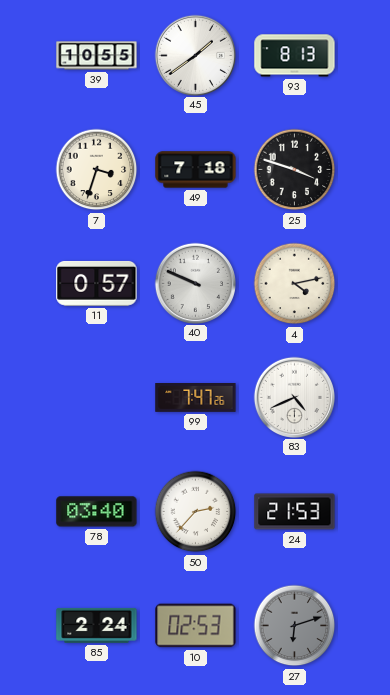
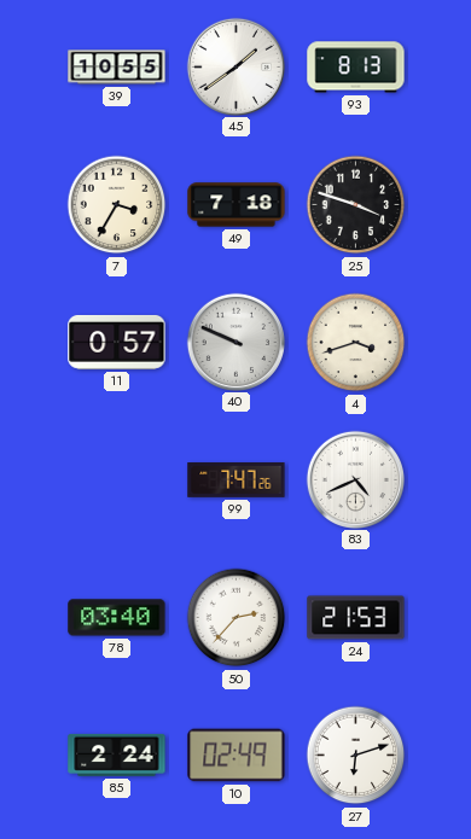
7: 3:33 -> 3:35 (117, 205)
4: 4:13 -> 3:42 (356, 343)
10: 02:53 -> 02:49 (237, 756)
27 dial: grey -> white (356, 756)
